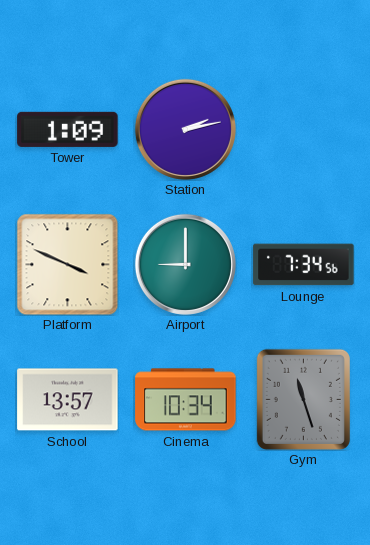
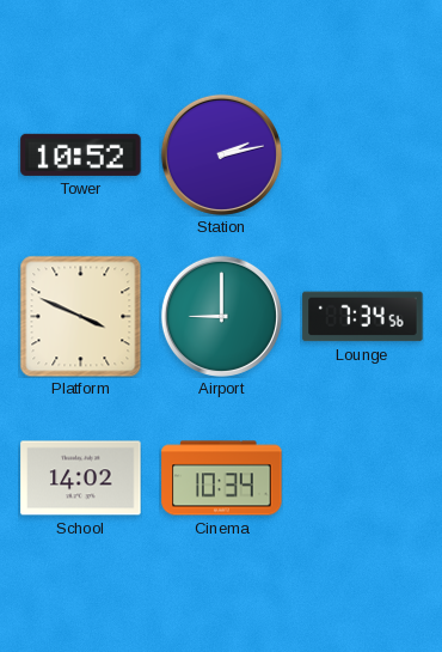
Tower: 1:09 -> 10:52 (81, 154)
School: 13:57 -> 14:02 (81, 479)
Gym: 11:27 -> none (303, 399)
